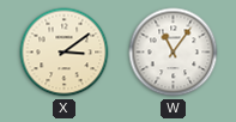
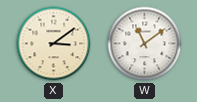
W: 11:06 -> 11:09 (145, 44)
